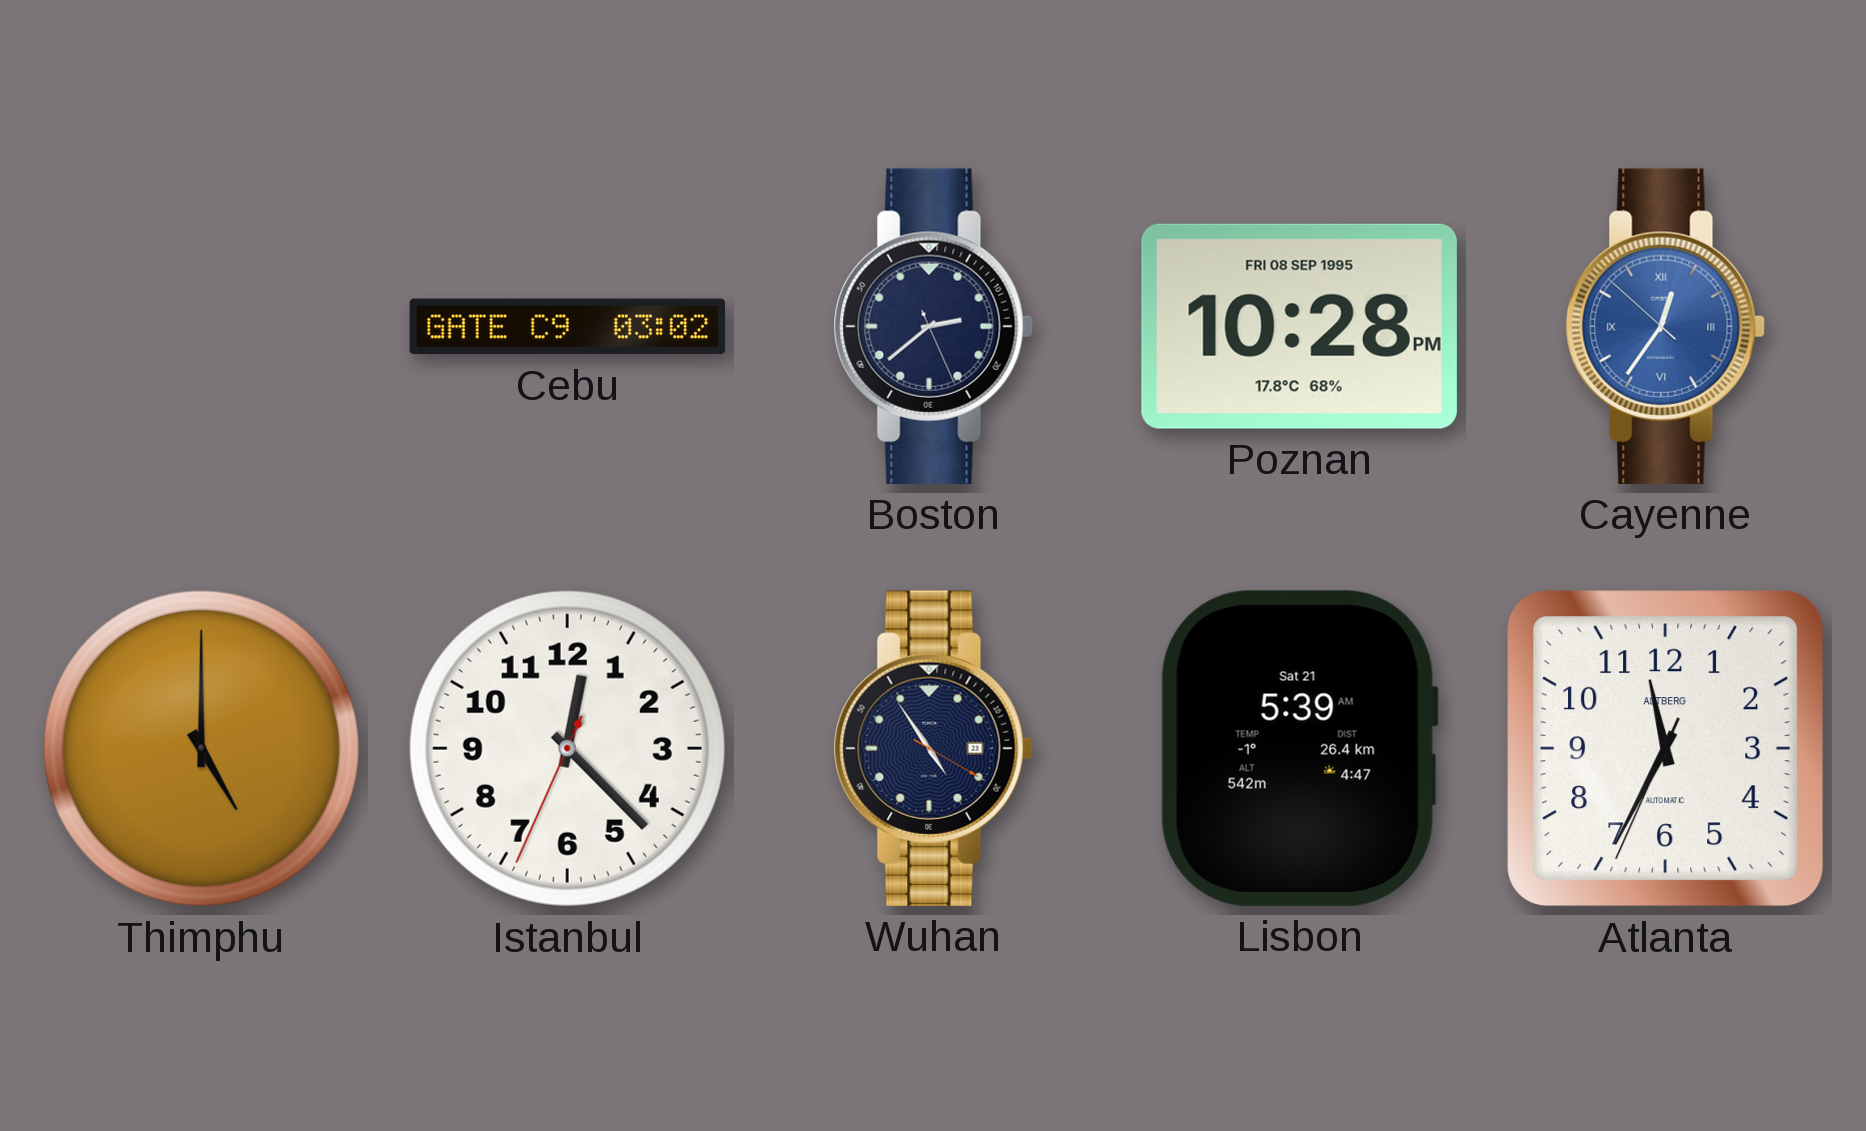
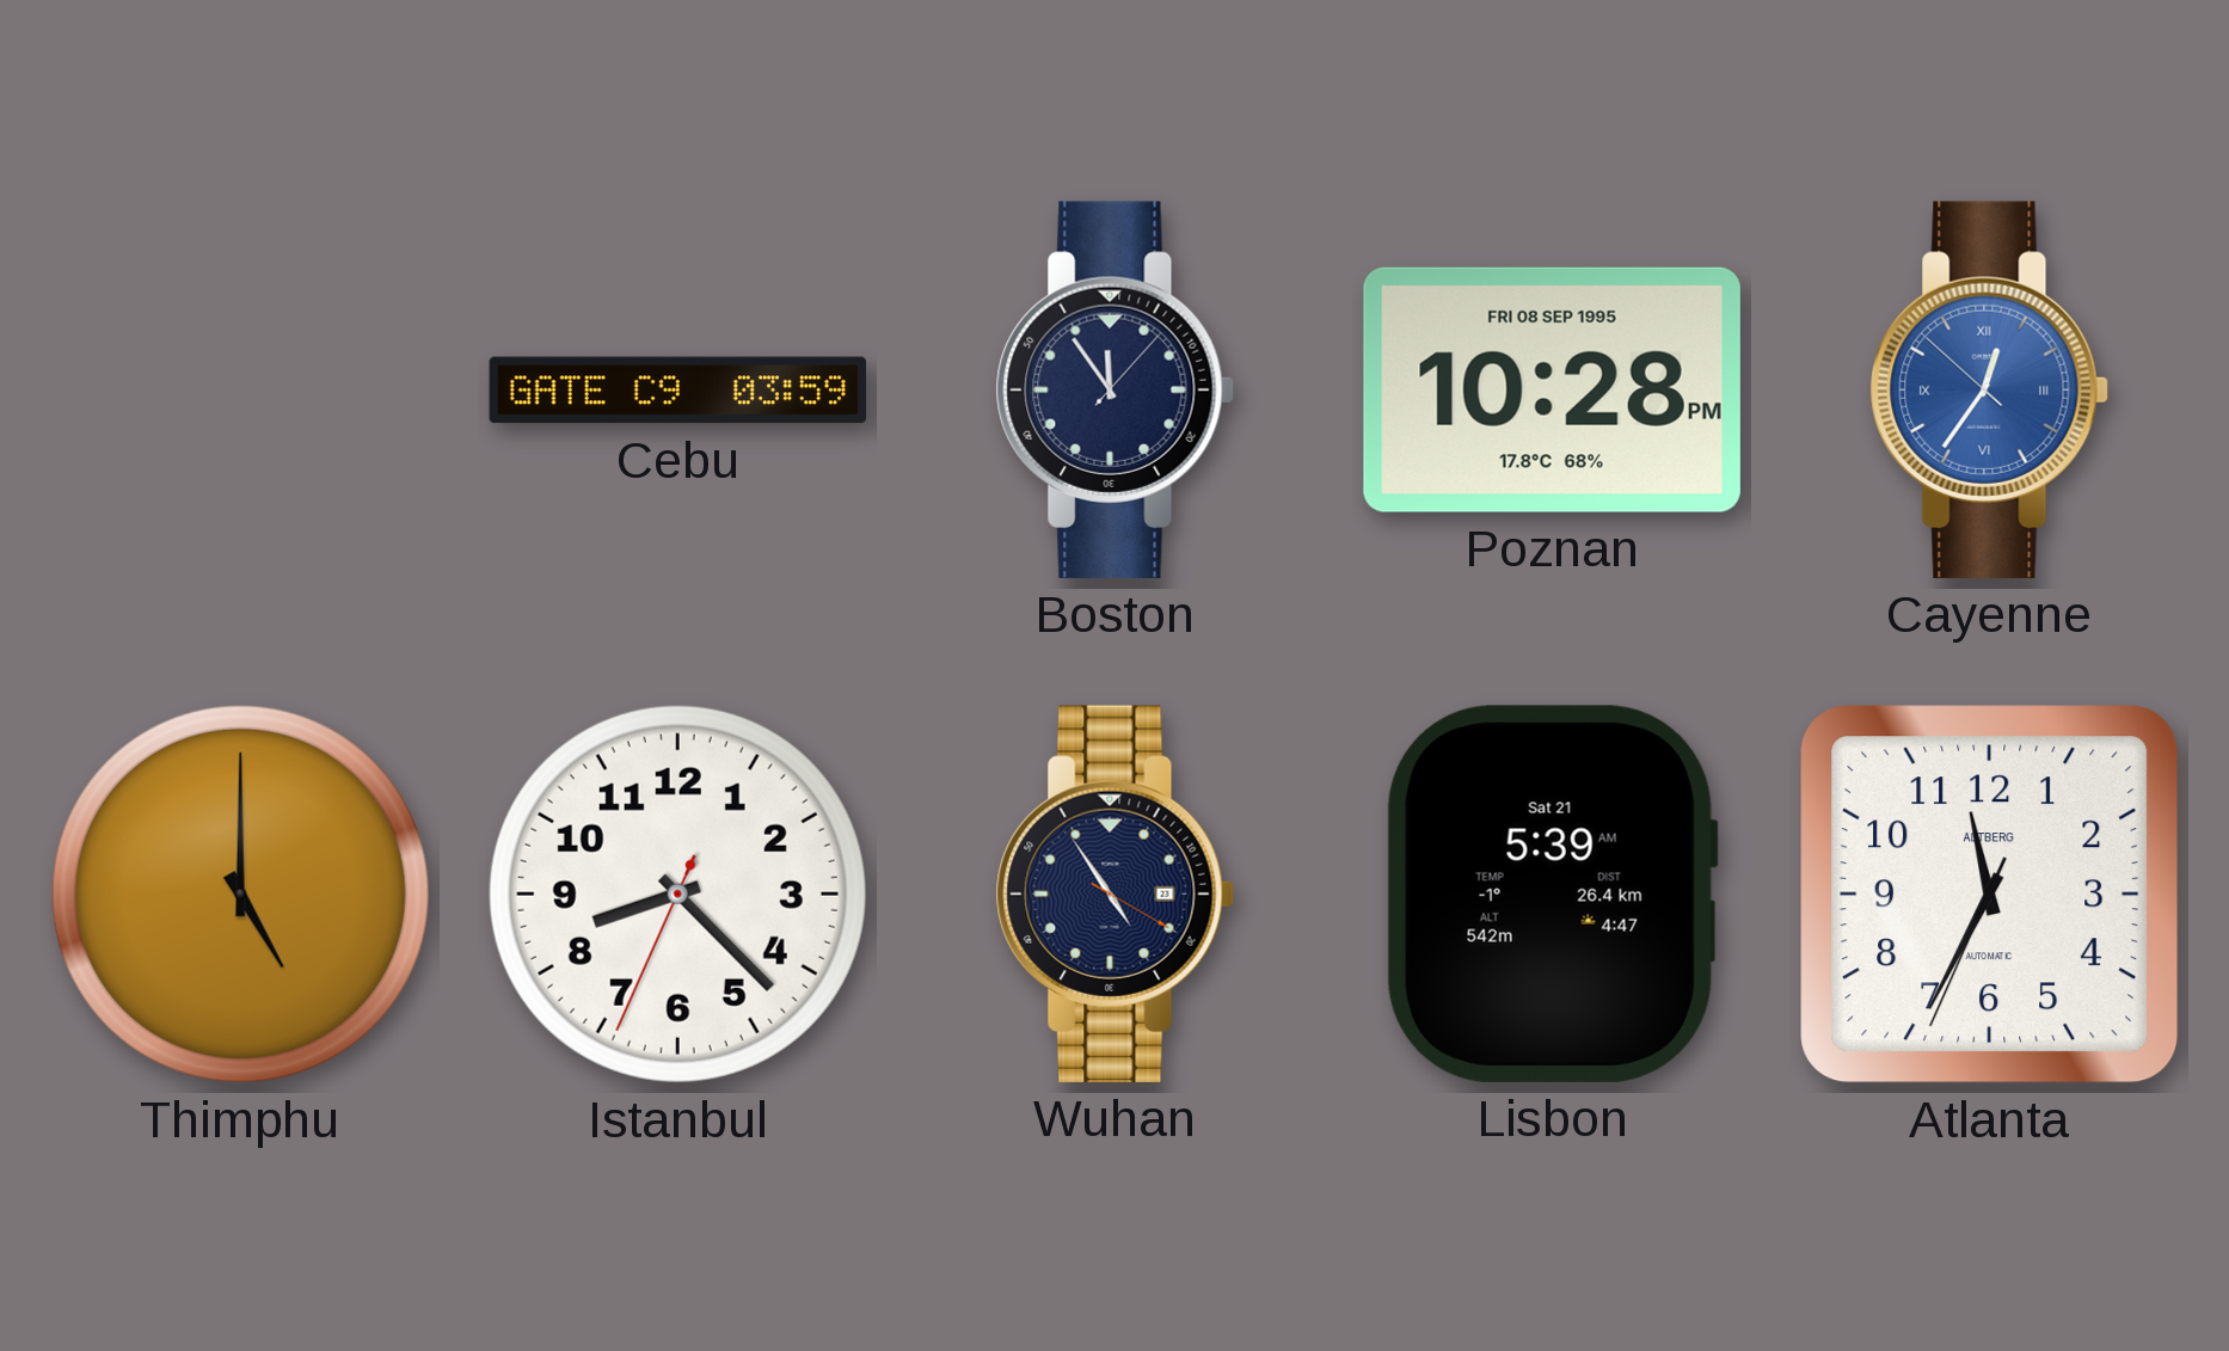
Cebu: 03:02 -> 03:59 (678, 391)
Boston: 2:38 -> 11:54 (1114, 389)
Istanbul: 12:22 -> 8:22 (677, 893)
